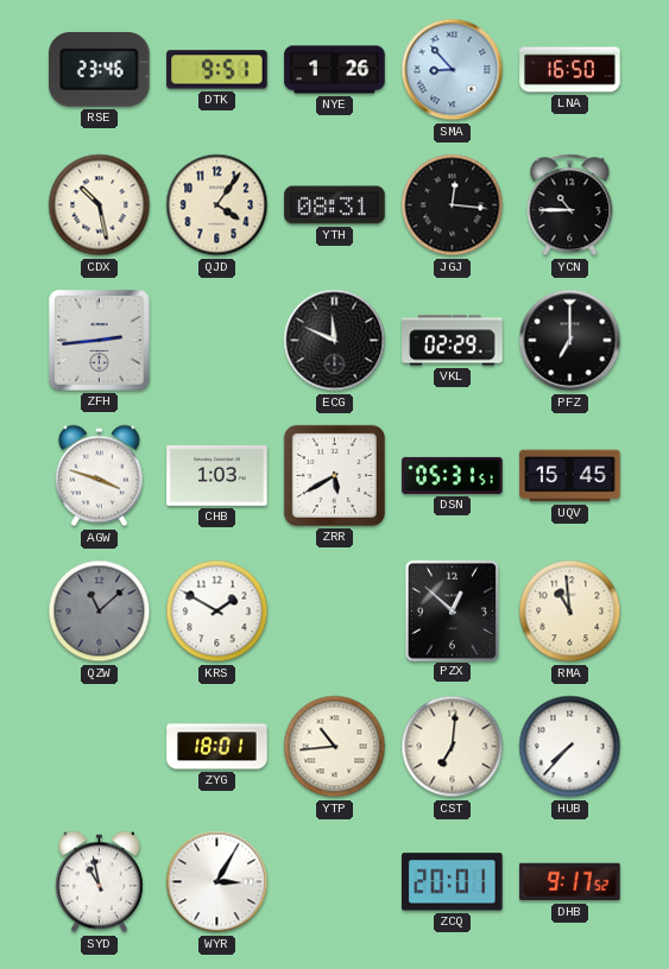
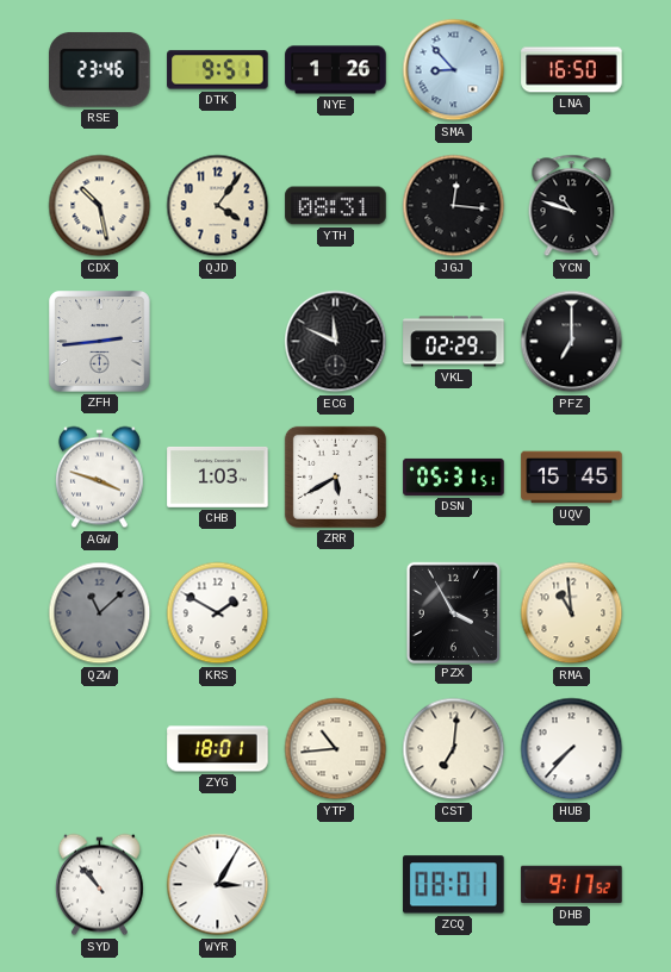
YCN: 10:45 -> 10:48 (572, 206)
PZX: 12:52 -> 3:55 (453, 612)
SYD: 10:58 -> 10:53 (99, 885)
ZCQ: 20:01 -> 08:01 (454, 885)
